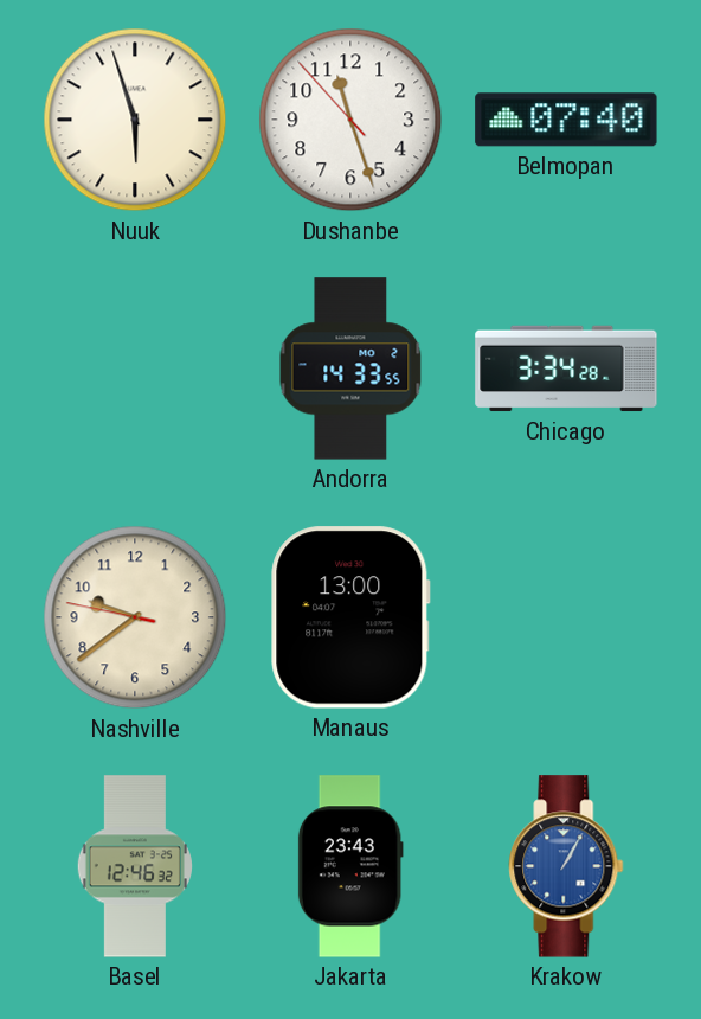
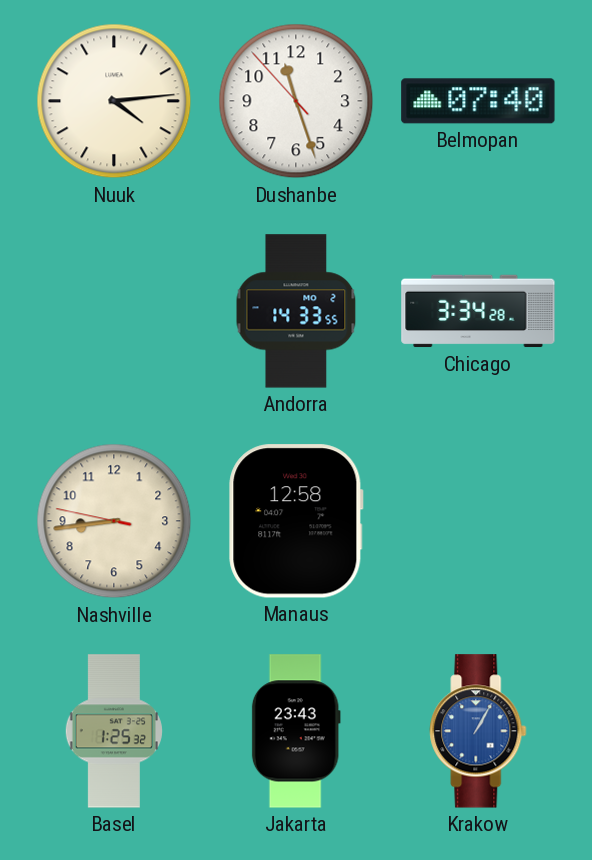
Nuuk: 5:57 -> 4:14 (114, 101)
Nashville: 9:38 -> 8:43 (114, 521)
Manaus: 13:00 -> 12:58 (296, 521)
Basel: 12:46 -> 1:25 (114, 731)
